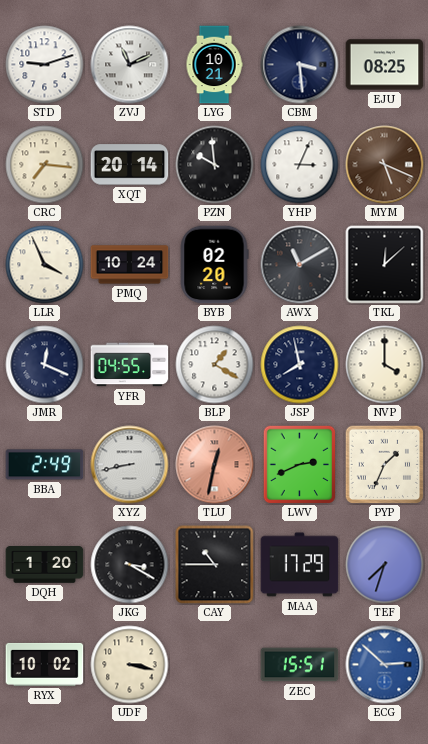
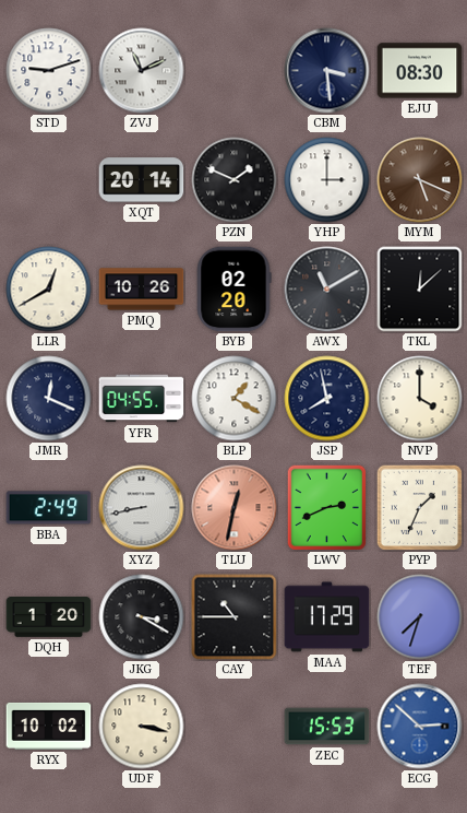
LYG: 10:21 -> none (214, 65)
EJU: 08:25 -> 08:30 (420, 71)
CRC: 7:16 -> none (45, 165)
PZN: 9:59 -> 1:49 (235, 180)
YHP: 3:04 -> 3:00 (327, 180)
LLR: 3:56 -> 12:40 (49, 290)
PMQ: 10:24 -> 10:26 (142, 290)
ZEC: 15:51 -> 15:53 (327, 727)
